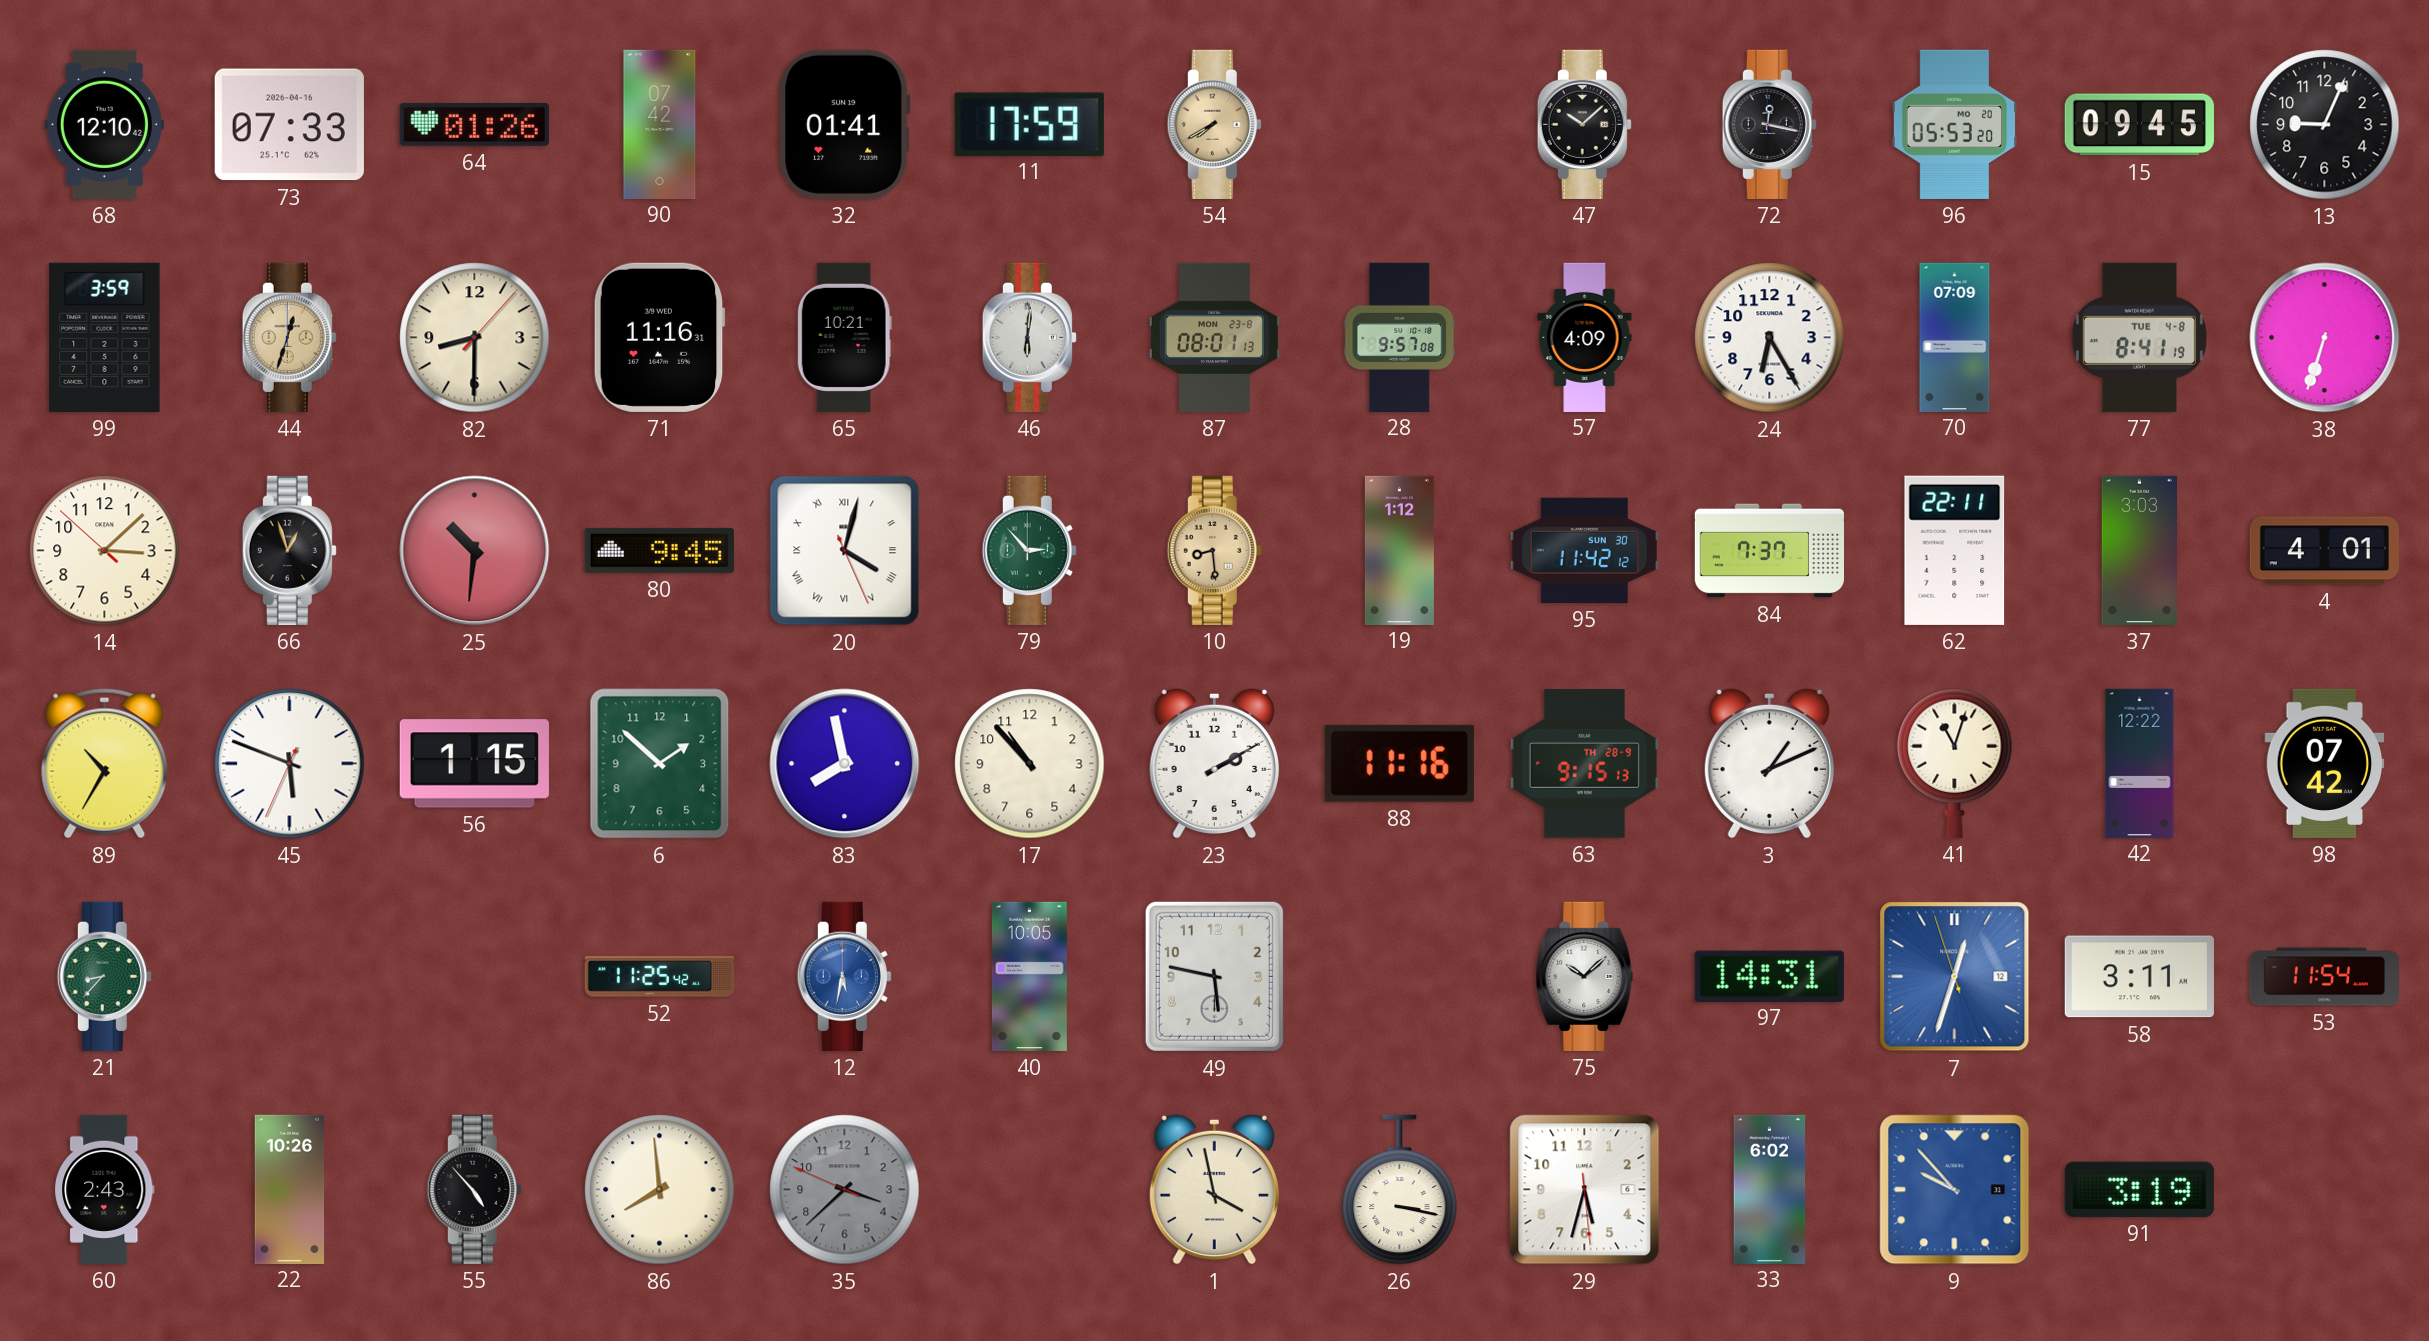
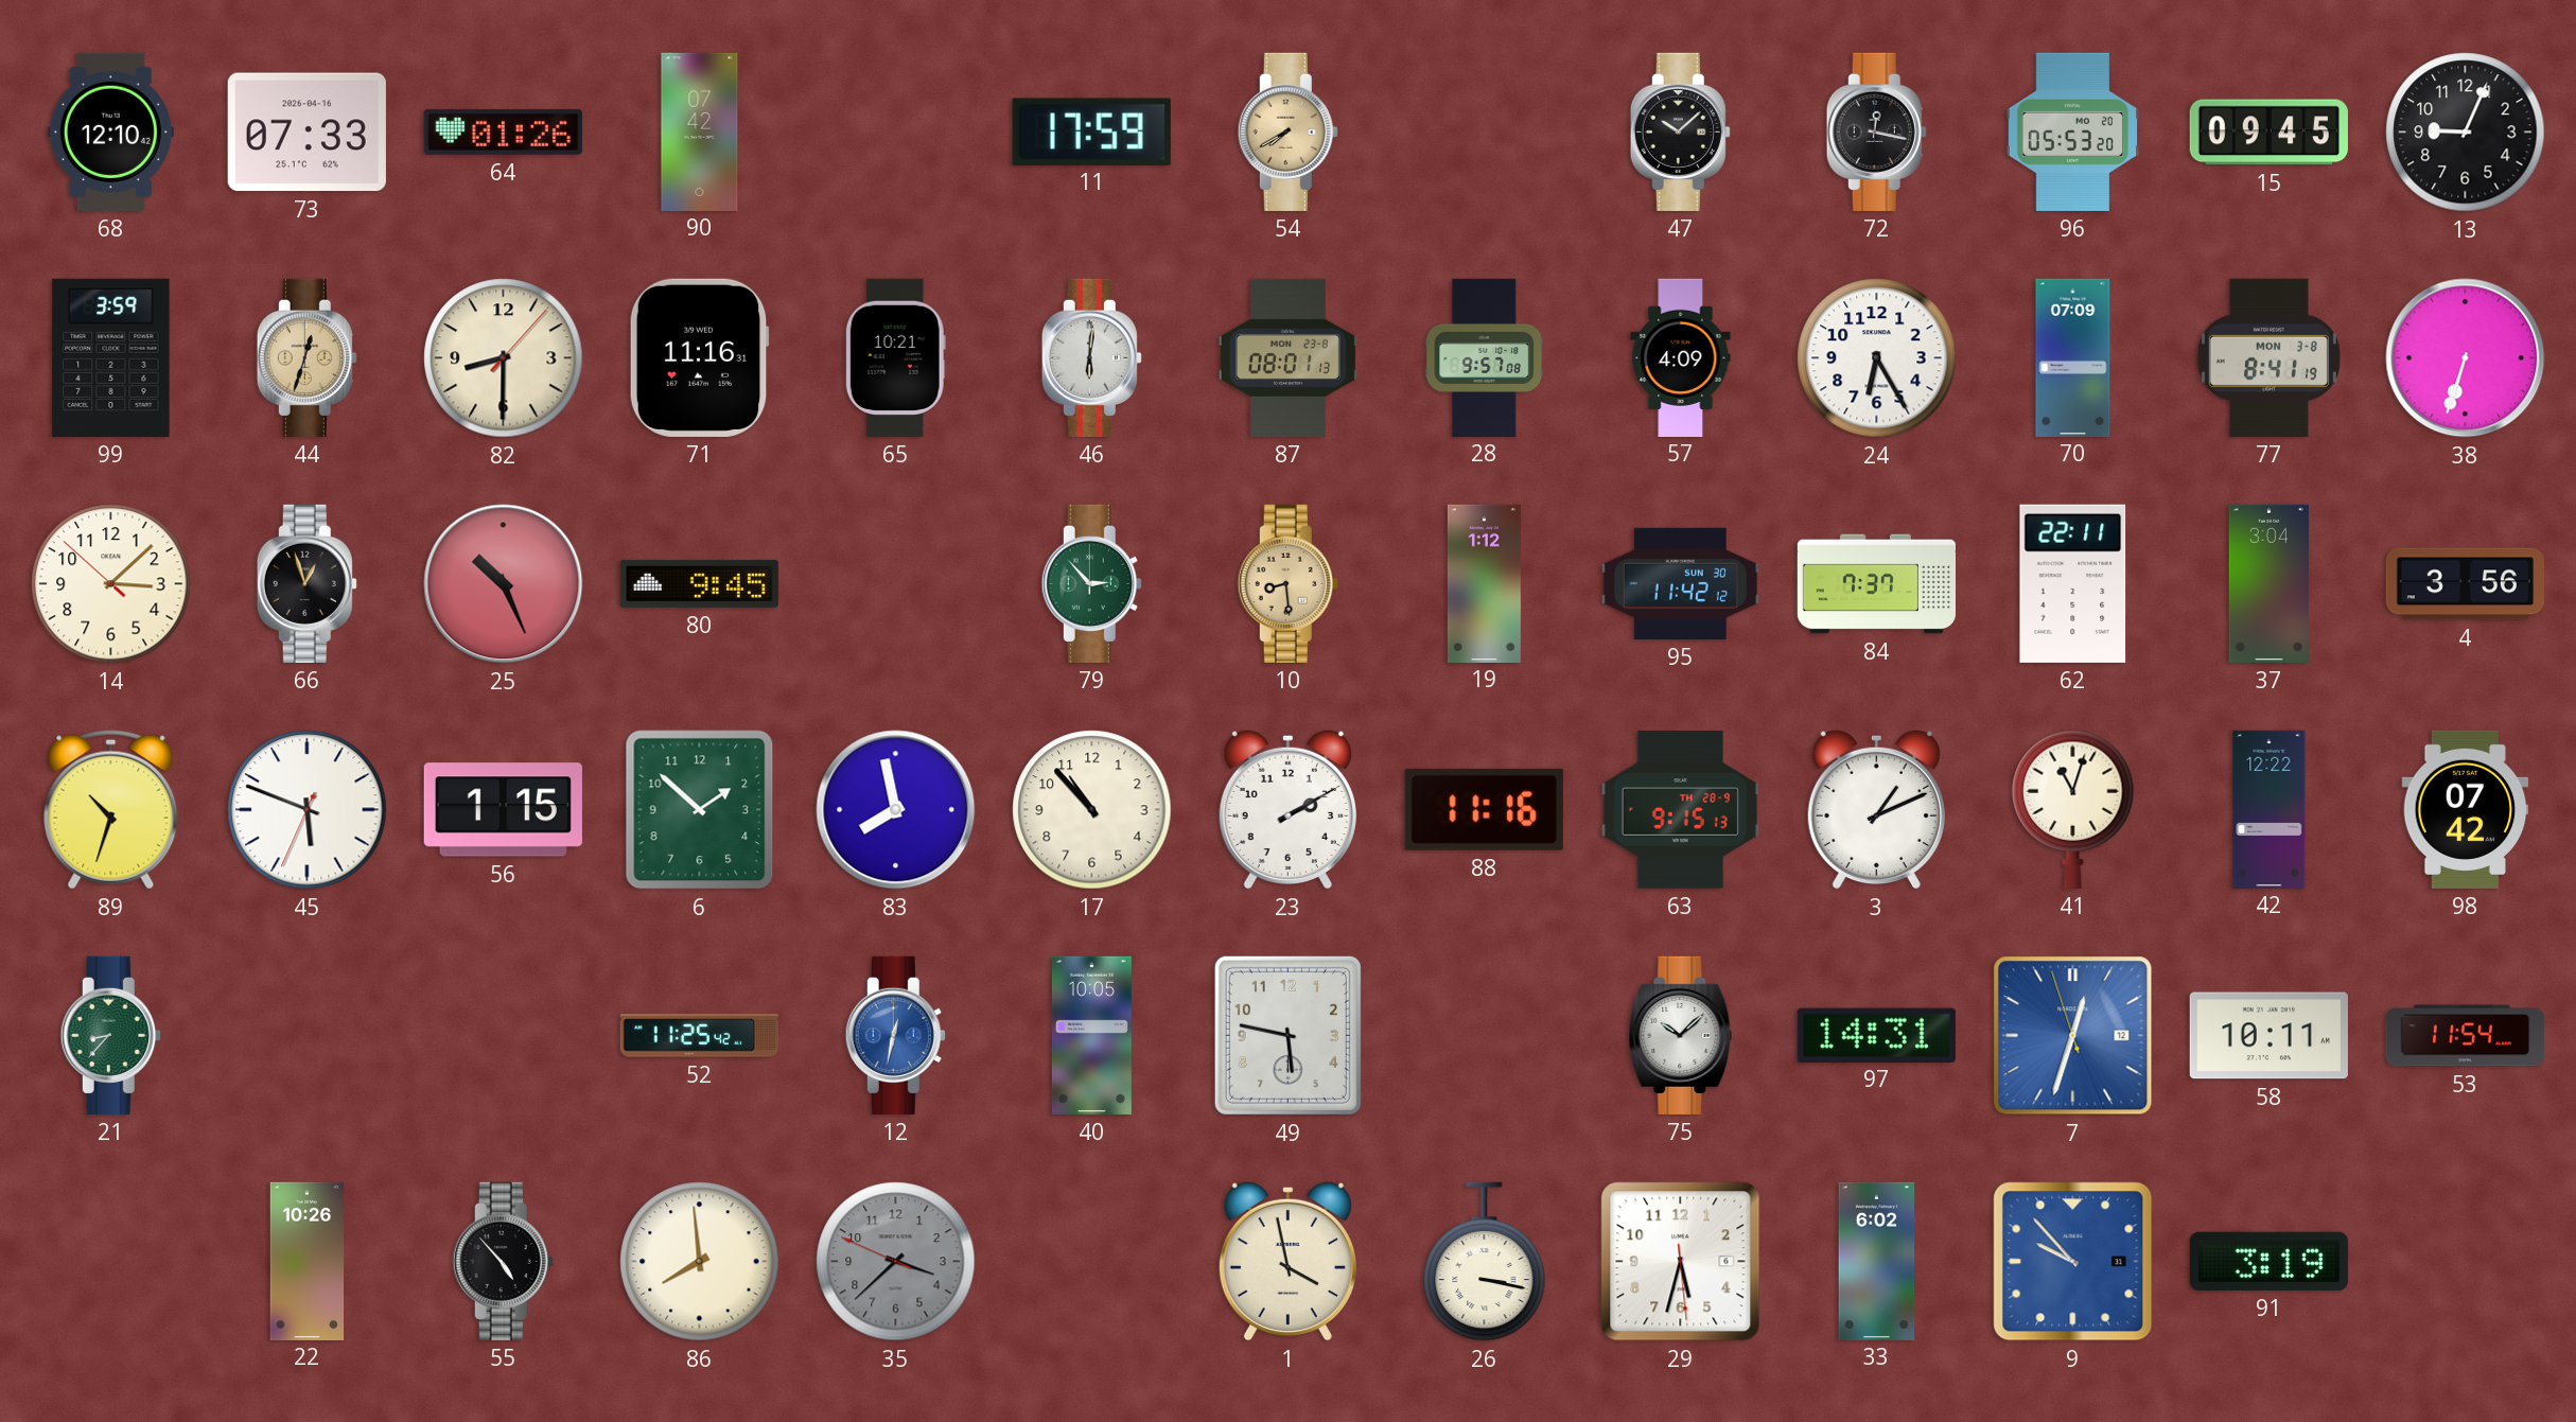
32: 01:41 -> none (845, 124)
77 date: TUE 4-8 -> MON 3-8 (2268, 357)
25: 10:31 -> 10:26 (504, 584)
20: 4:02 -> none (845, 551)
37: 3:03 -> 3:04 (2268, 583)
4: 4:01 -> 3:56 (2465, 584)
89: 10:35 -> 10:33 (111, 810)
12: 5:32 -> 12:32 (895, 1035)
58: 3:11 -> 10:11 (2268, 1036)
60: 2:43 -> none (105, 1189)
